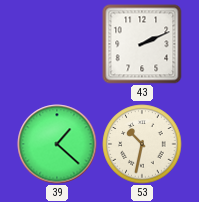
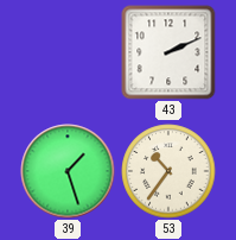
39: 1:22 -> 1:27 (68, 171)
53: 10:32 -> 10:36 (168, 171)
